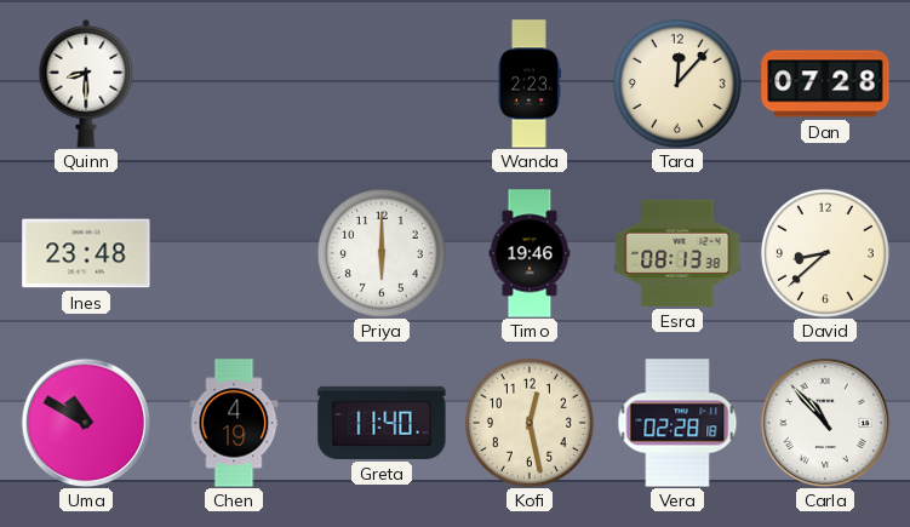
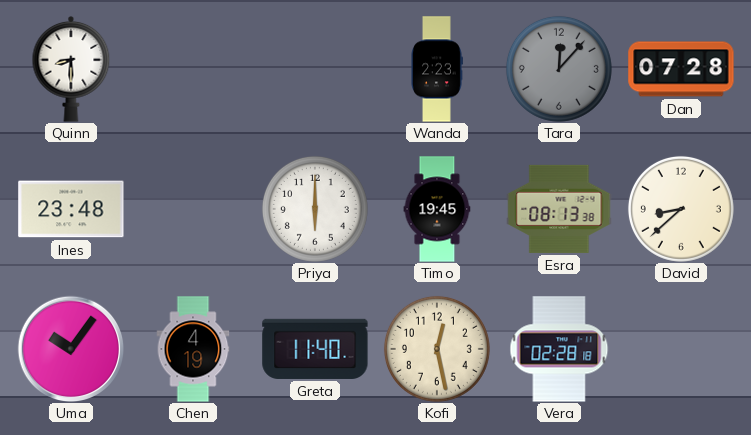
Tara dial: cream -> grey (559, 69)
Timo: 19:46 -> 19:45 (437, 209)
Uma: 10:50 -> 10:06 (71, 349)
Carla: 10:53 -> none (825, 423)
